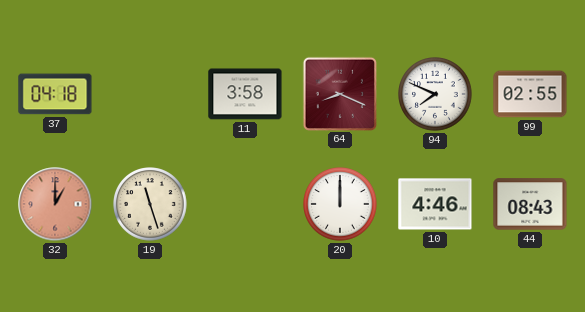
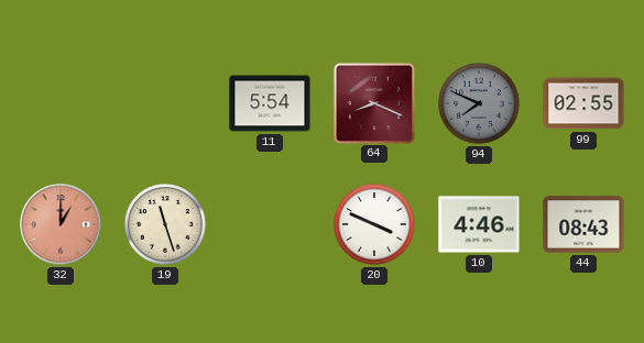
37: 04:18 -> none (55, 94)
11: 3:58 -> 5:54 (270, 103)
94 dial: white -> grey (479, 103)
20: 12:00 -> 3:49 (374, 224)
